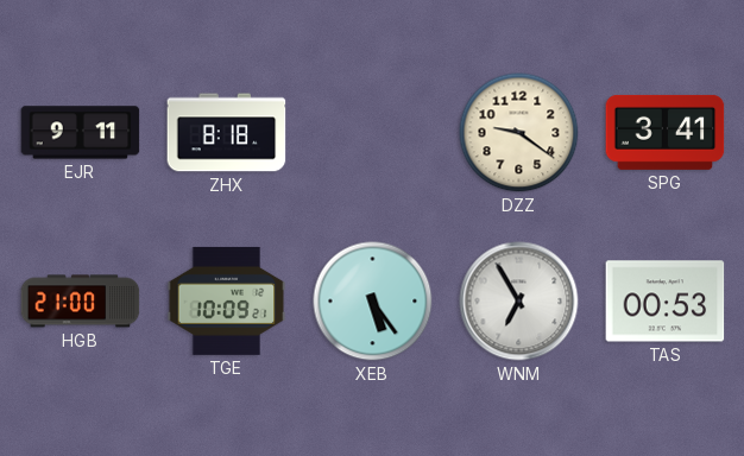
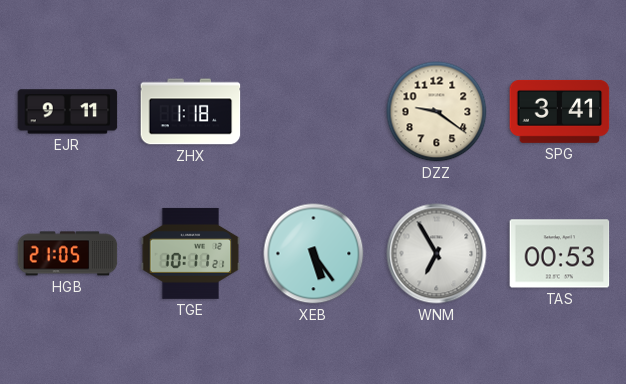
ZHX: 8:18 -> 1:18 (191, 112)
HGB: 21:00 -> 21:05 (68, 254)
TGE: 10:09 -> 10:11 (191, 253)
